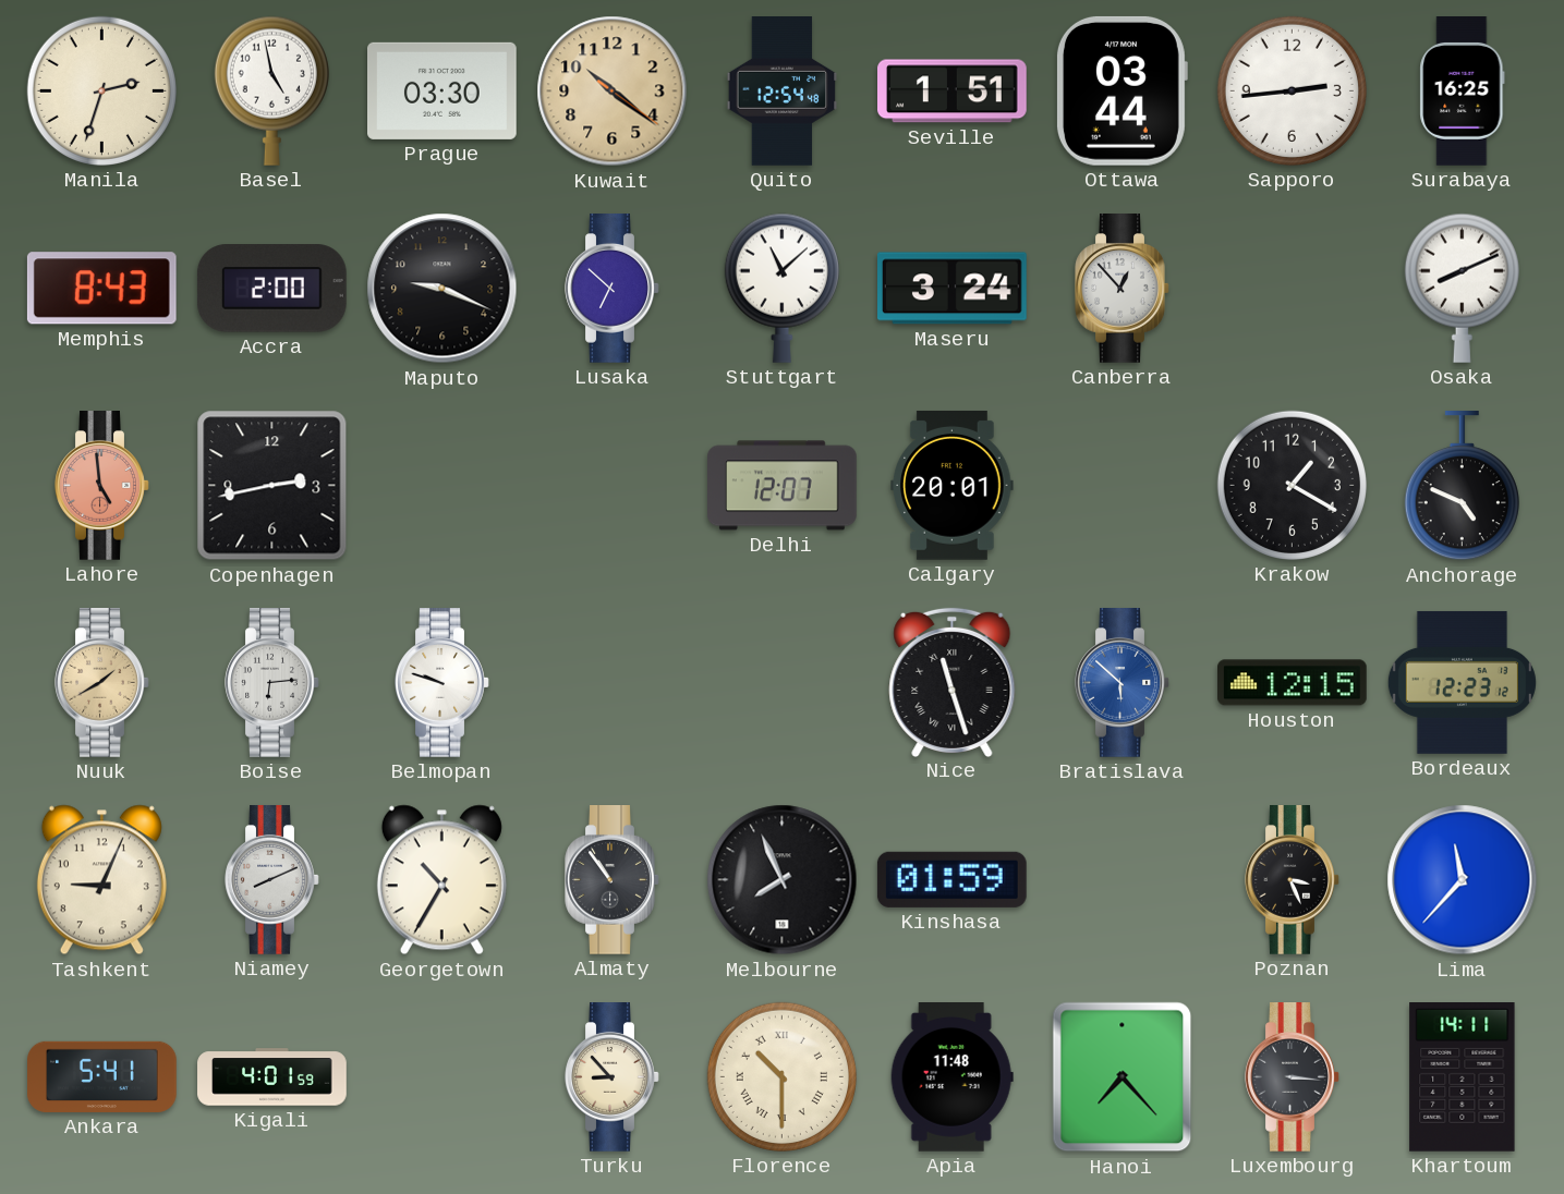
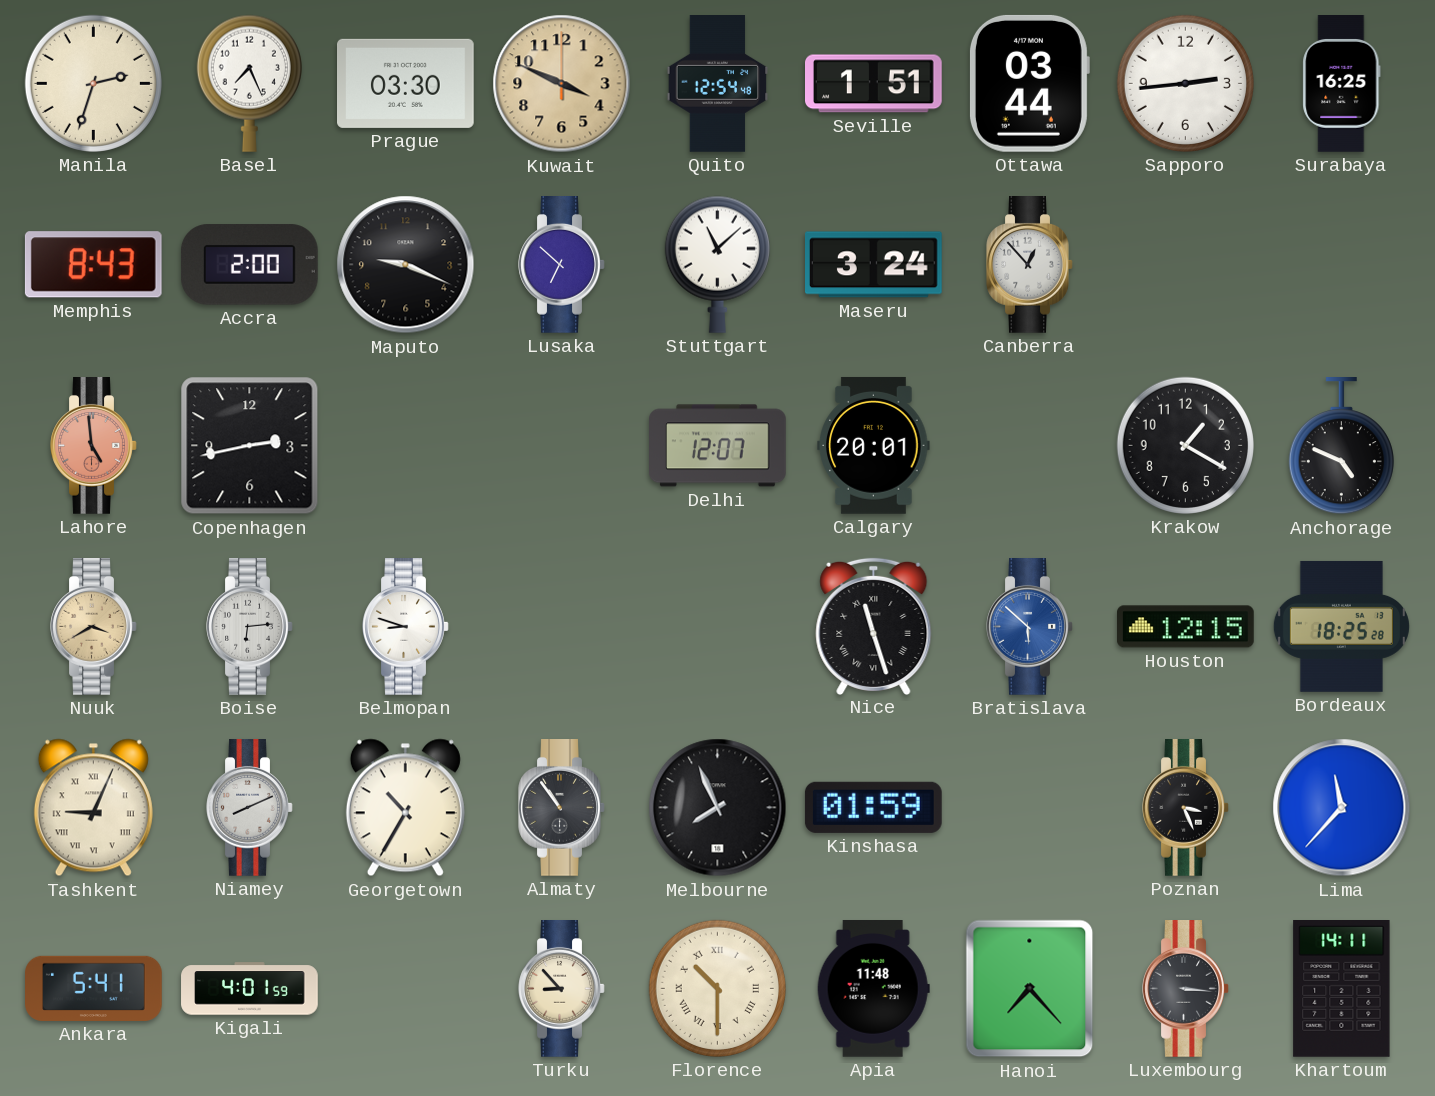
Basel: 4:58 -> 7:26 (249, 83)
Kuwait: 10:21 -> 3:49 (562, 84)
Osaka: 8:11 -> none (1462, 288)
Nuuk: 1:40 -> 3:40 (94, 627)
Belmopan: 9:48 -> 8:48 (406, 627)
Bordeaux: 12:23 -> 18:25 (1341, 627)
Tashkent numerals: Arabic -> Roman (93, 808)
